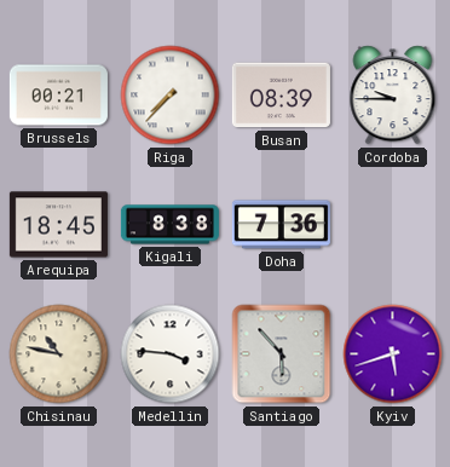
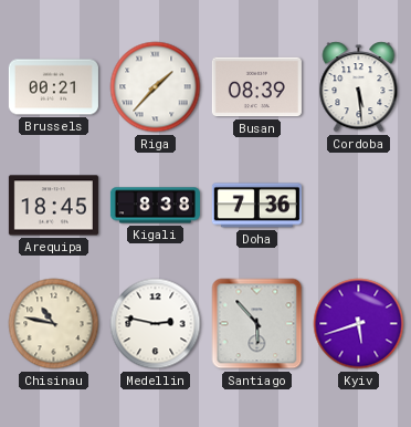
Riga: 7:37 -> 1:37 (156, 87)
Cordoba: 9:45 -> 5:29 (359, 87)
Medellin: 3:46 -> 2:47 (156, 324)
